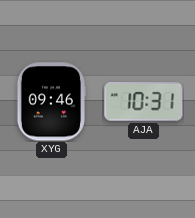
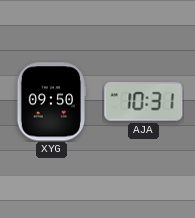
XYG: 09:46 -> 09:50 (51, 102)
